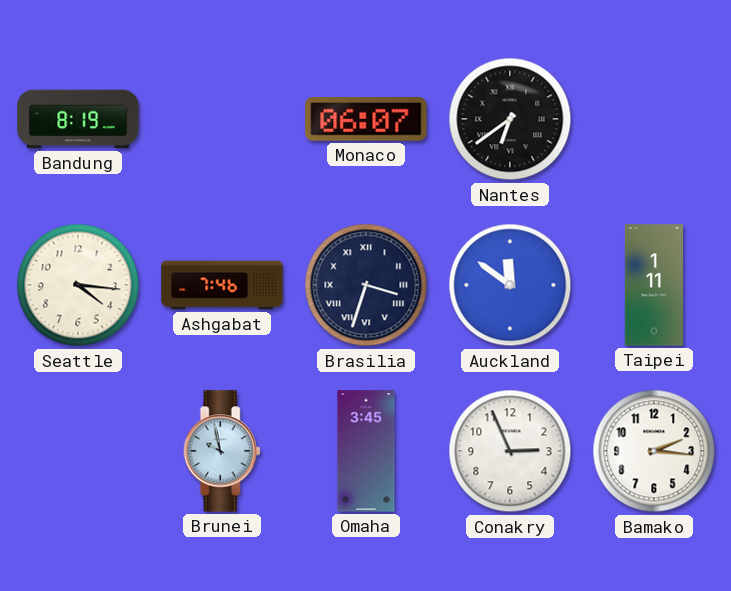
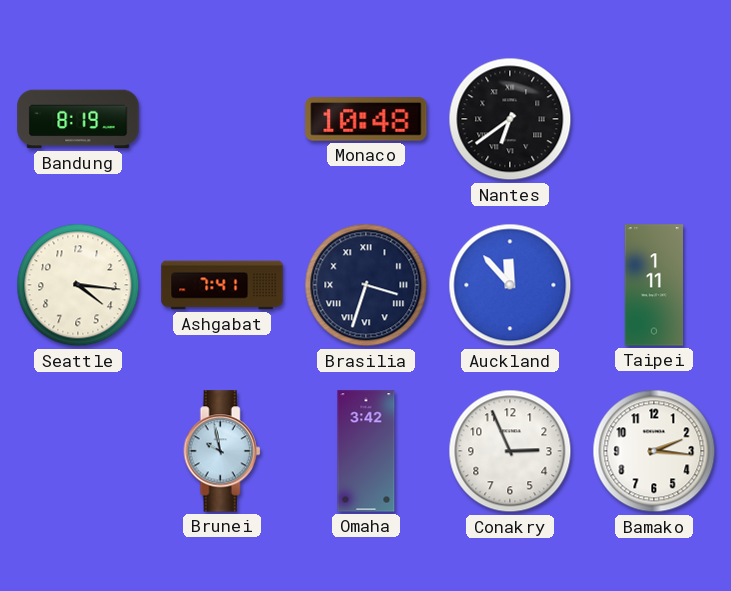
Monaco: 06:07 -> 10:48 (366, 119)
Ashgabat: 7:46 -> 7:41 (222, 285)
Auckland: 11:51 -> 11:53 (510, 285)
Omaha: 3:45 -> 3:42 (366, 451)
